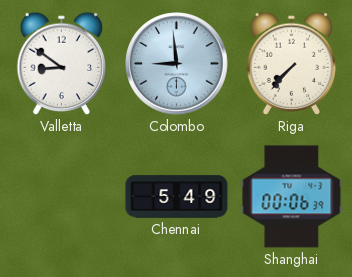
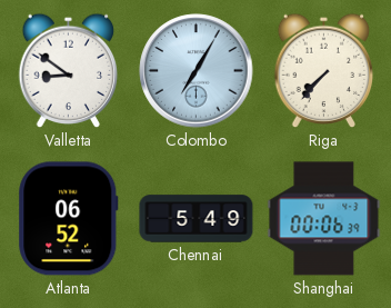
Colombo: 8:59 -> 7:05 (197, 71)
Atlanta: none -> 06:52 (69, 219)
